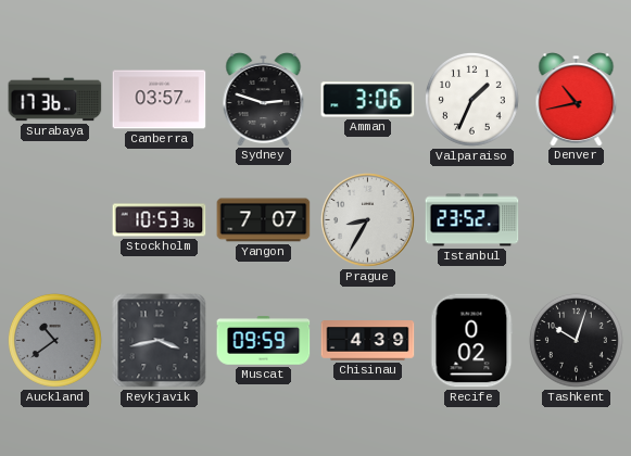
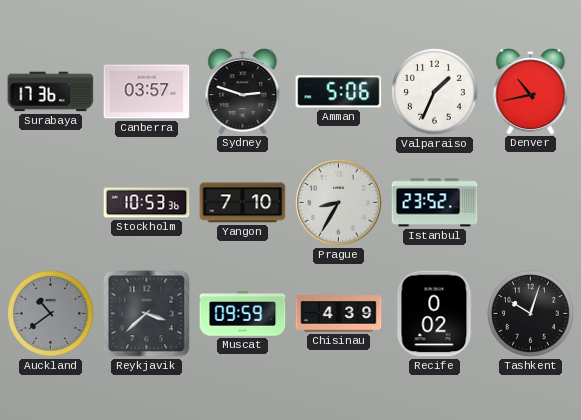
Amman: 3:06 -> 5:06 (339, 92)
Yangon: 7:07 -> 7:10 (243, 203)
Reykjavik: 3:43 -> 3:38 (147, 314)
